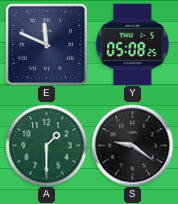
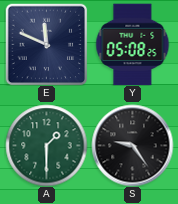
S: 9:21 -> 9:24 (132, 145)
